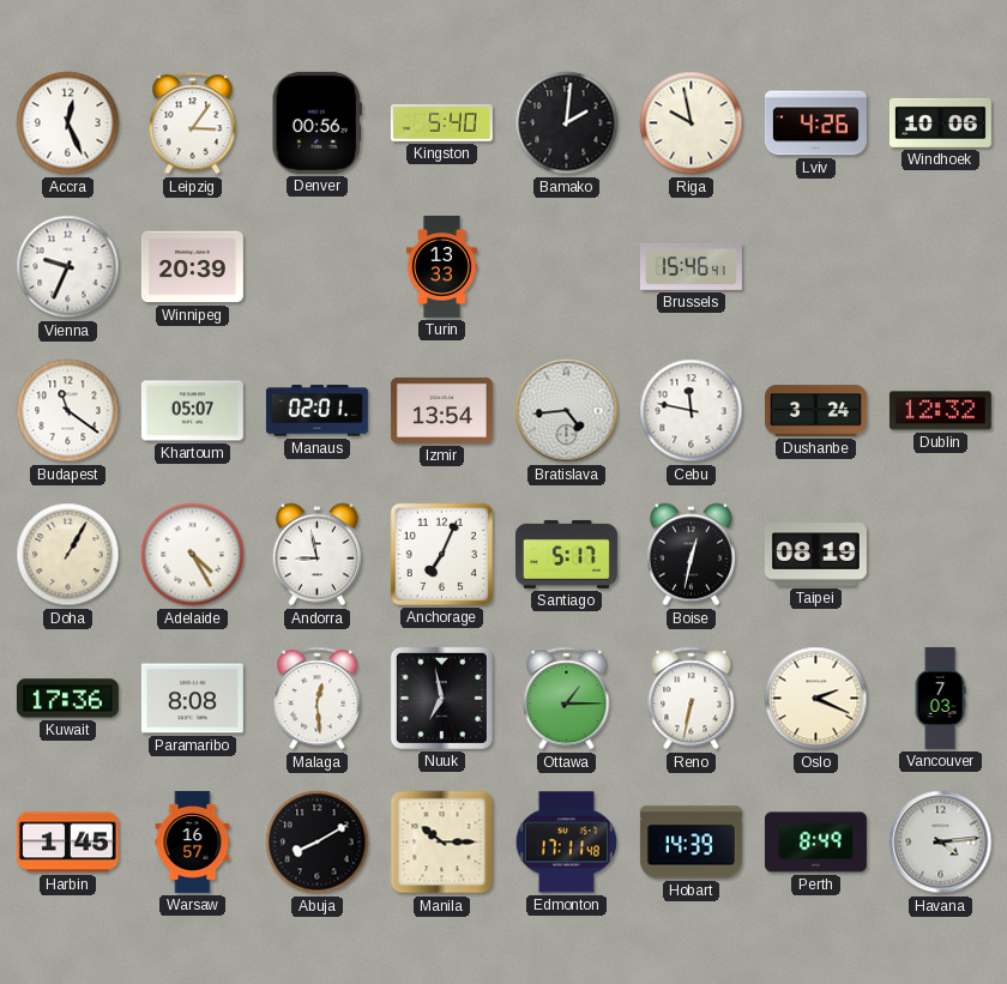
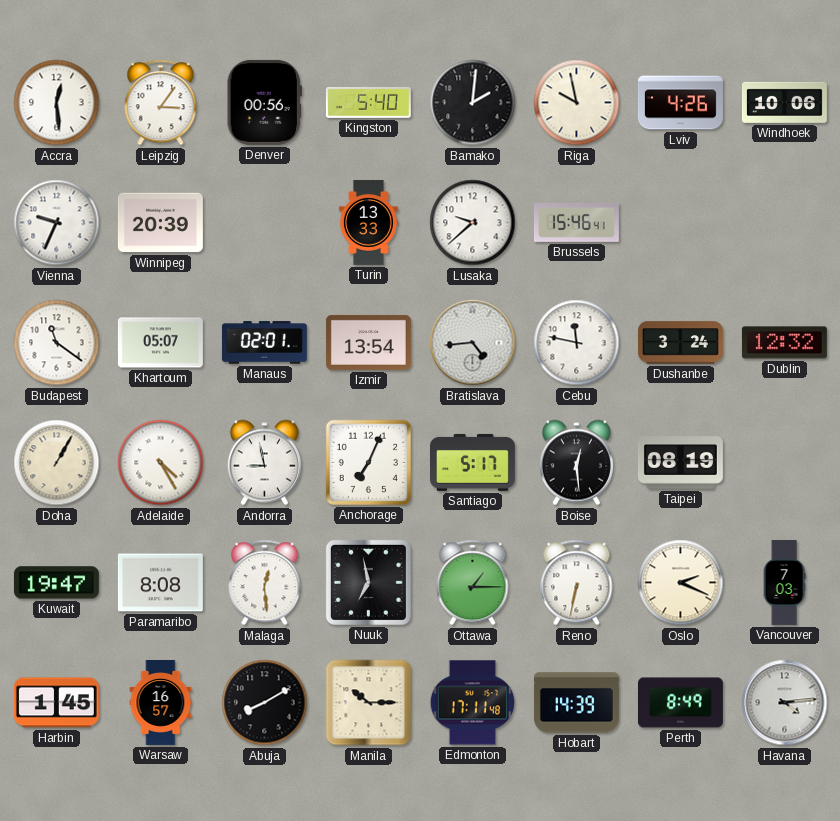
Accra: 12:26 -> 12:29 (57, 103)
Lusaka: none -> 9:38 (473, 223)
Boise: 12:32 -> 12:29 (576, 463)
Kuwait: 17:36 -> 19:47 (56, 583)
